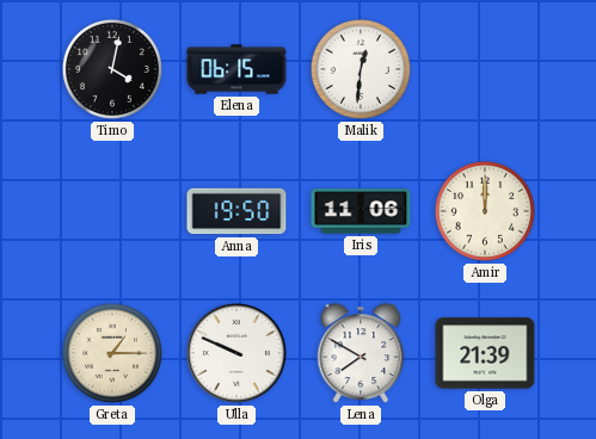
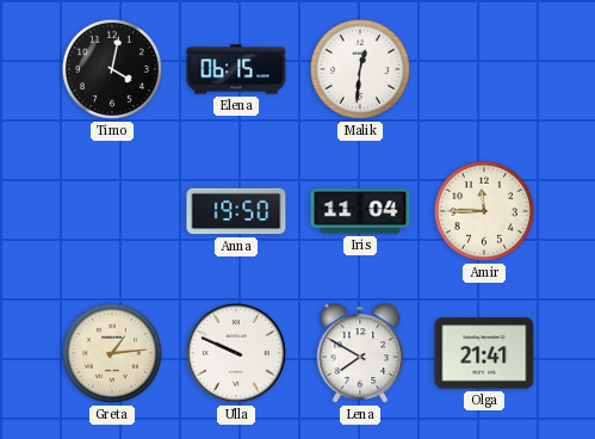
Iris: 11:06 -> 11:04 (360, 211)
Amir: 12:00 -> 11:45 (484, 211)
Greta: 1:15 -> 1:14 (112, 353)
Olga: 21:39 -> 21:41 (484, 353)
